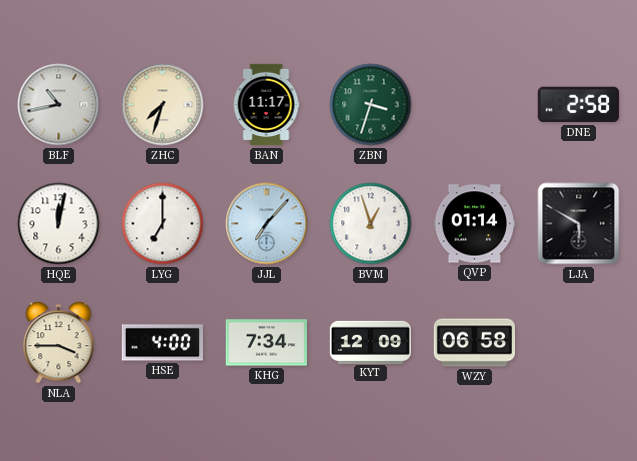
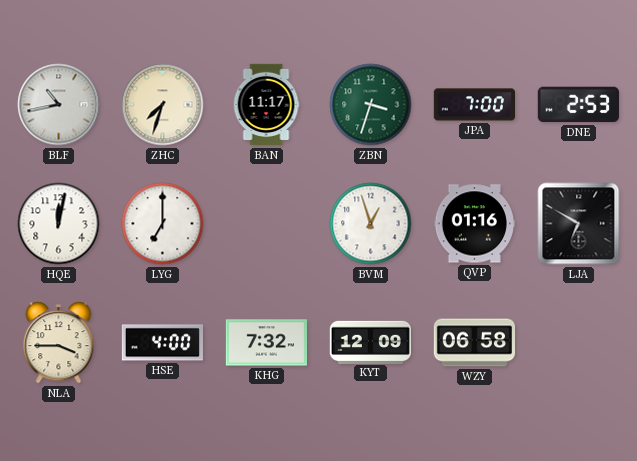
JPA: none -> 7:00 (474, 105)
DNE: 2:58 -> 2:53 (578, 105)
JJL: 7:07 -> none (267, 224)
QVP: 01:14 -> 01:16 (474, 224)
LJA: 5:50 -> 6:50 (579, 224)
KHG: 7:34 -> 7:32 (266, 343)
